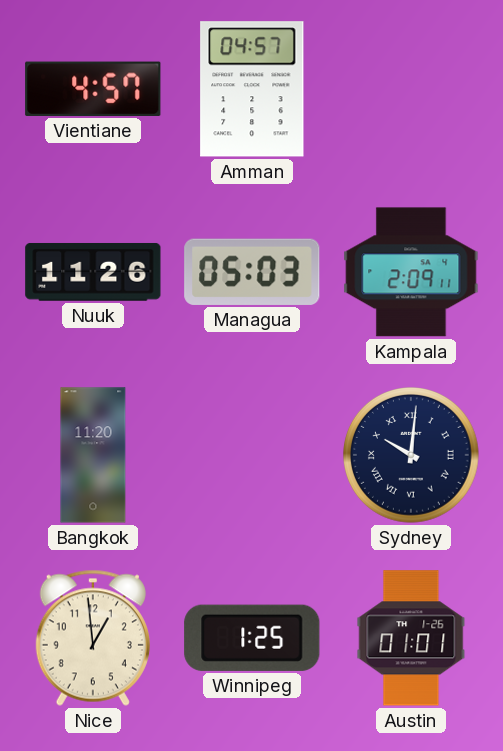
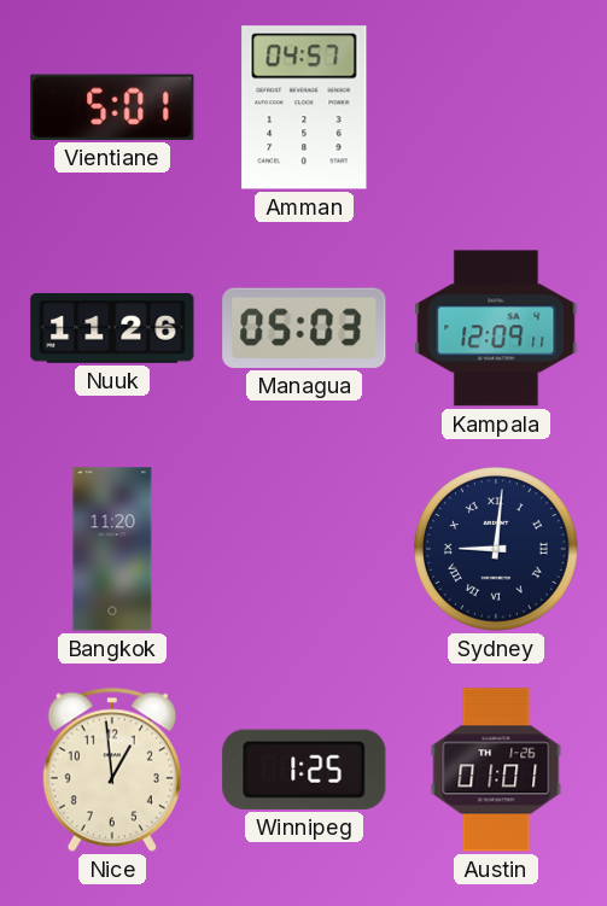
Vientiane: 4:57 -> 5:01 (112, 107)
Kampala: 2:09 -> 12:09 (496, 328)
Sydney: 10:01 -> 9:01 (497, 550)
